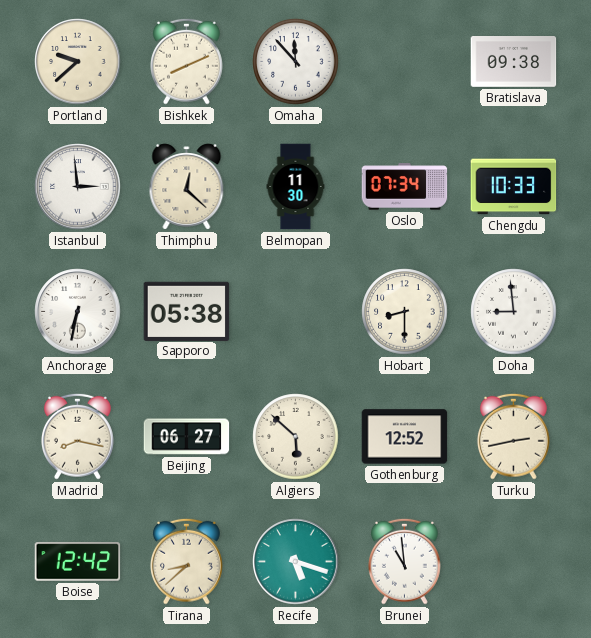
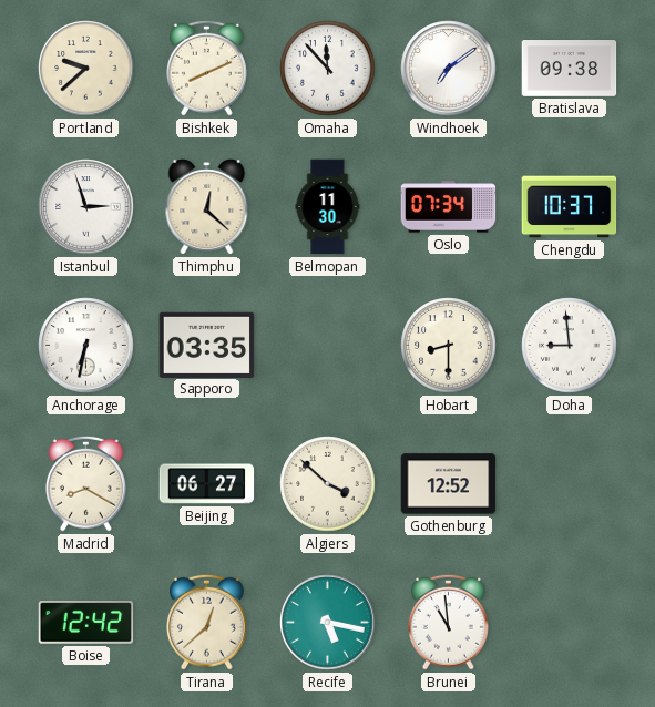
Windhoek: none -> 7:09 (449, 69)
Istanbul: 2:59 -> 2:57 (86, 207)
Chengdu: 10:33 -> 10:37 (570, 207)
Sapporo: 05:38 -> 03:35 (207, 345)
Madrid: 8:17 -> 8:20 (85, 483)
Algiers: 5:52 -> 3:52 (328, 484)
Turku: 2:43 -> none (513, 436)
Tirana: 8:38 -> 12:38 (206, 622)
Recife: 5:18 -> 5:17 (328, 623)
